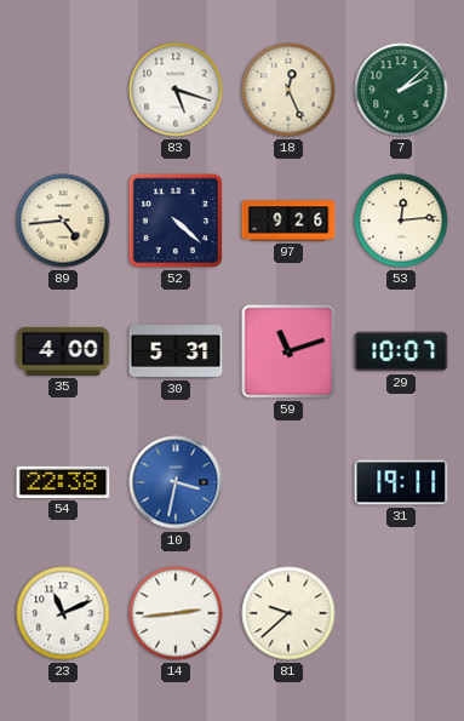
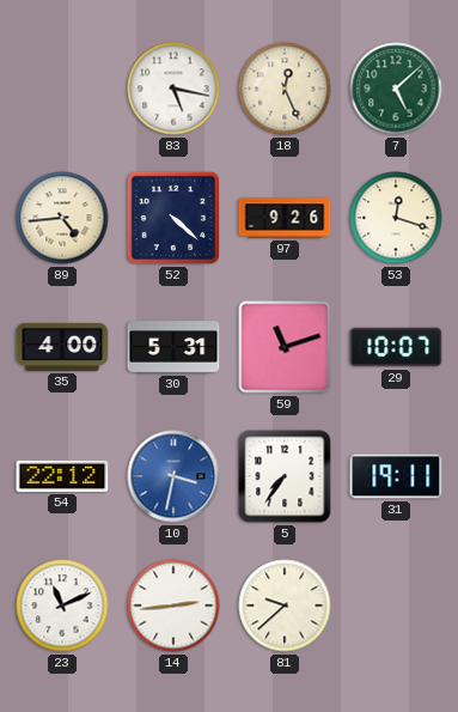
83: 5:18 -> 5:17 (173, 89)
7: 2:08 -> 5:08 (396, 89)
53: 12:14 -> 12:18 (396, 218)
54: 22:38 -> 22:12 (62, 476)
5: none -> 7:36 (285, 476)
